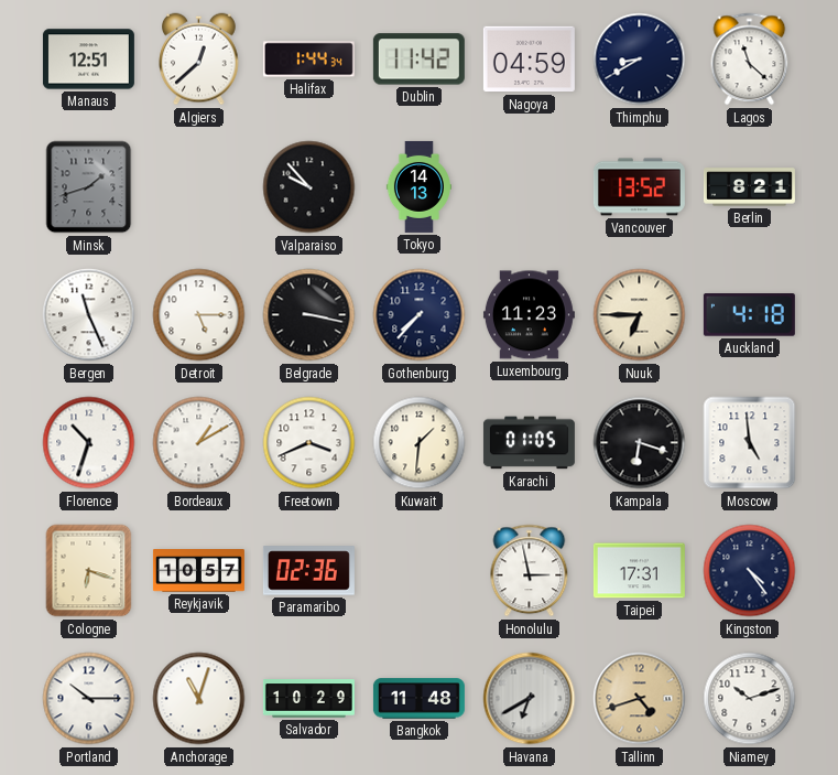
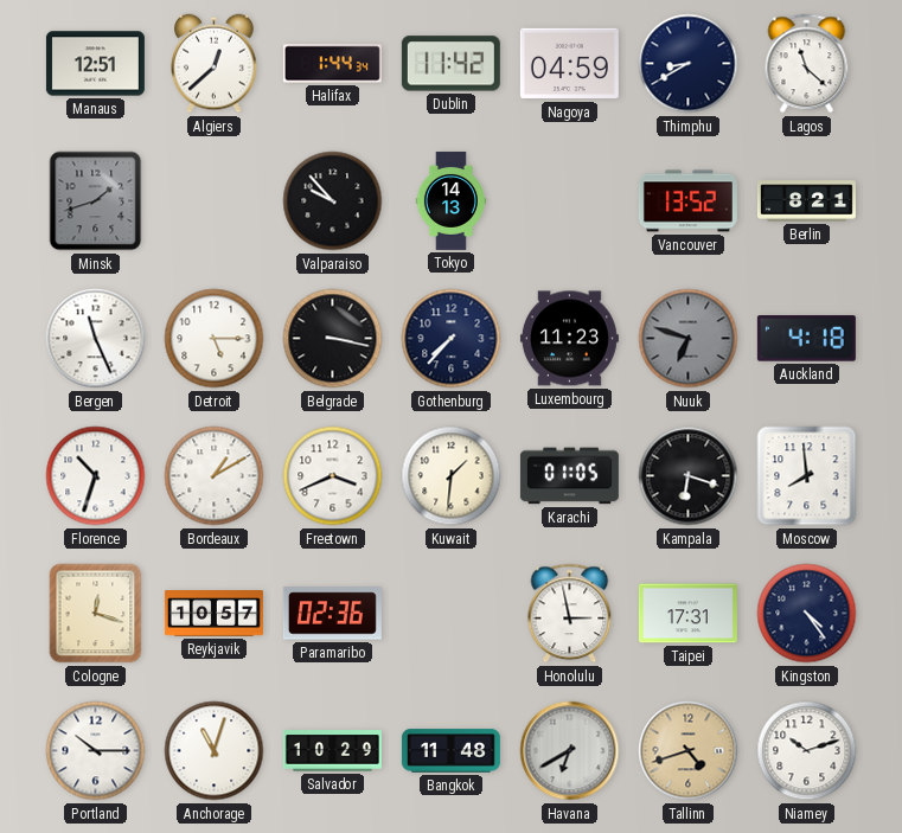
Nuuk: 6:45 -> 6:48 (689, 339)
Nuuk dial: cream -> grey (689, 339)
Moscow: 4:59 -> 7:59 (807, 476)
Cologne: 6:18 -> 12:18 (96, 614)
